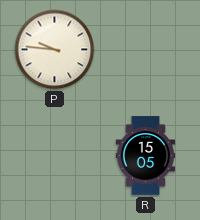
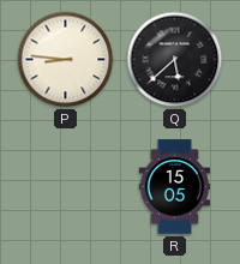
P: 9:46 -> 8:46 (66, 60)
Q: none -> 5:38 (175, 60)
